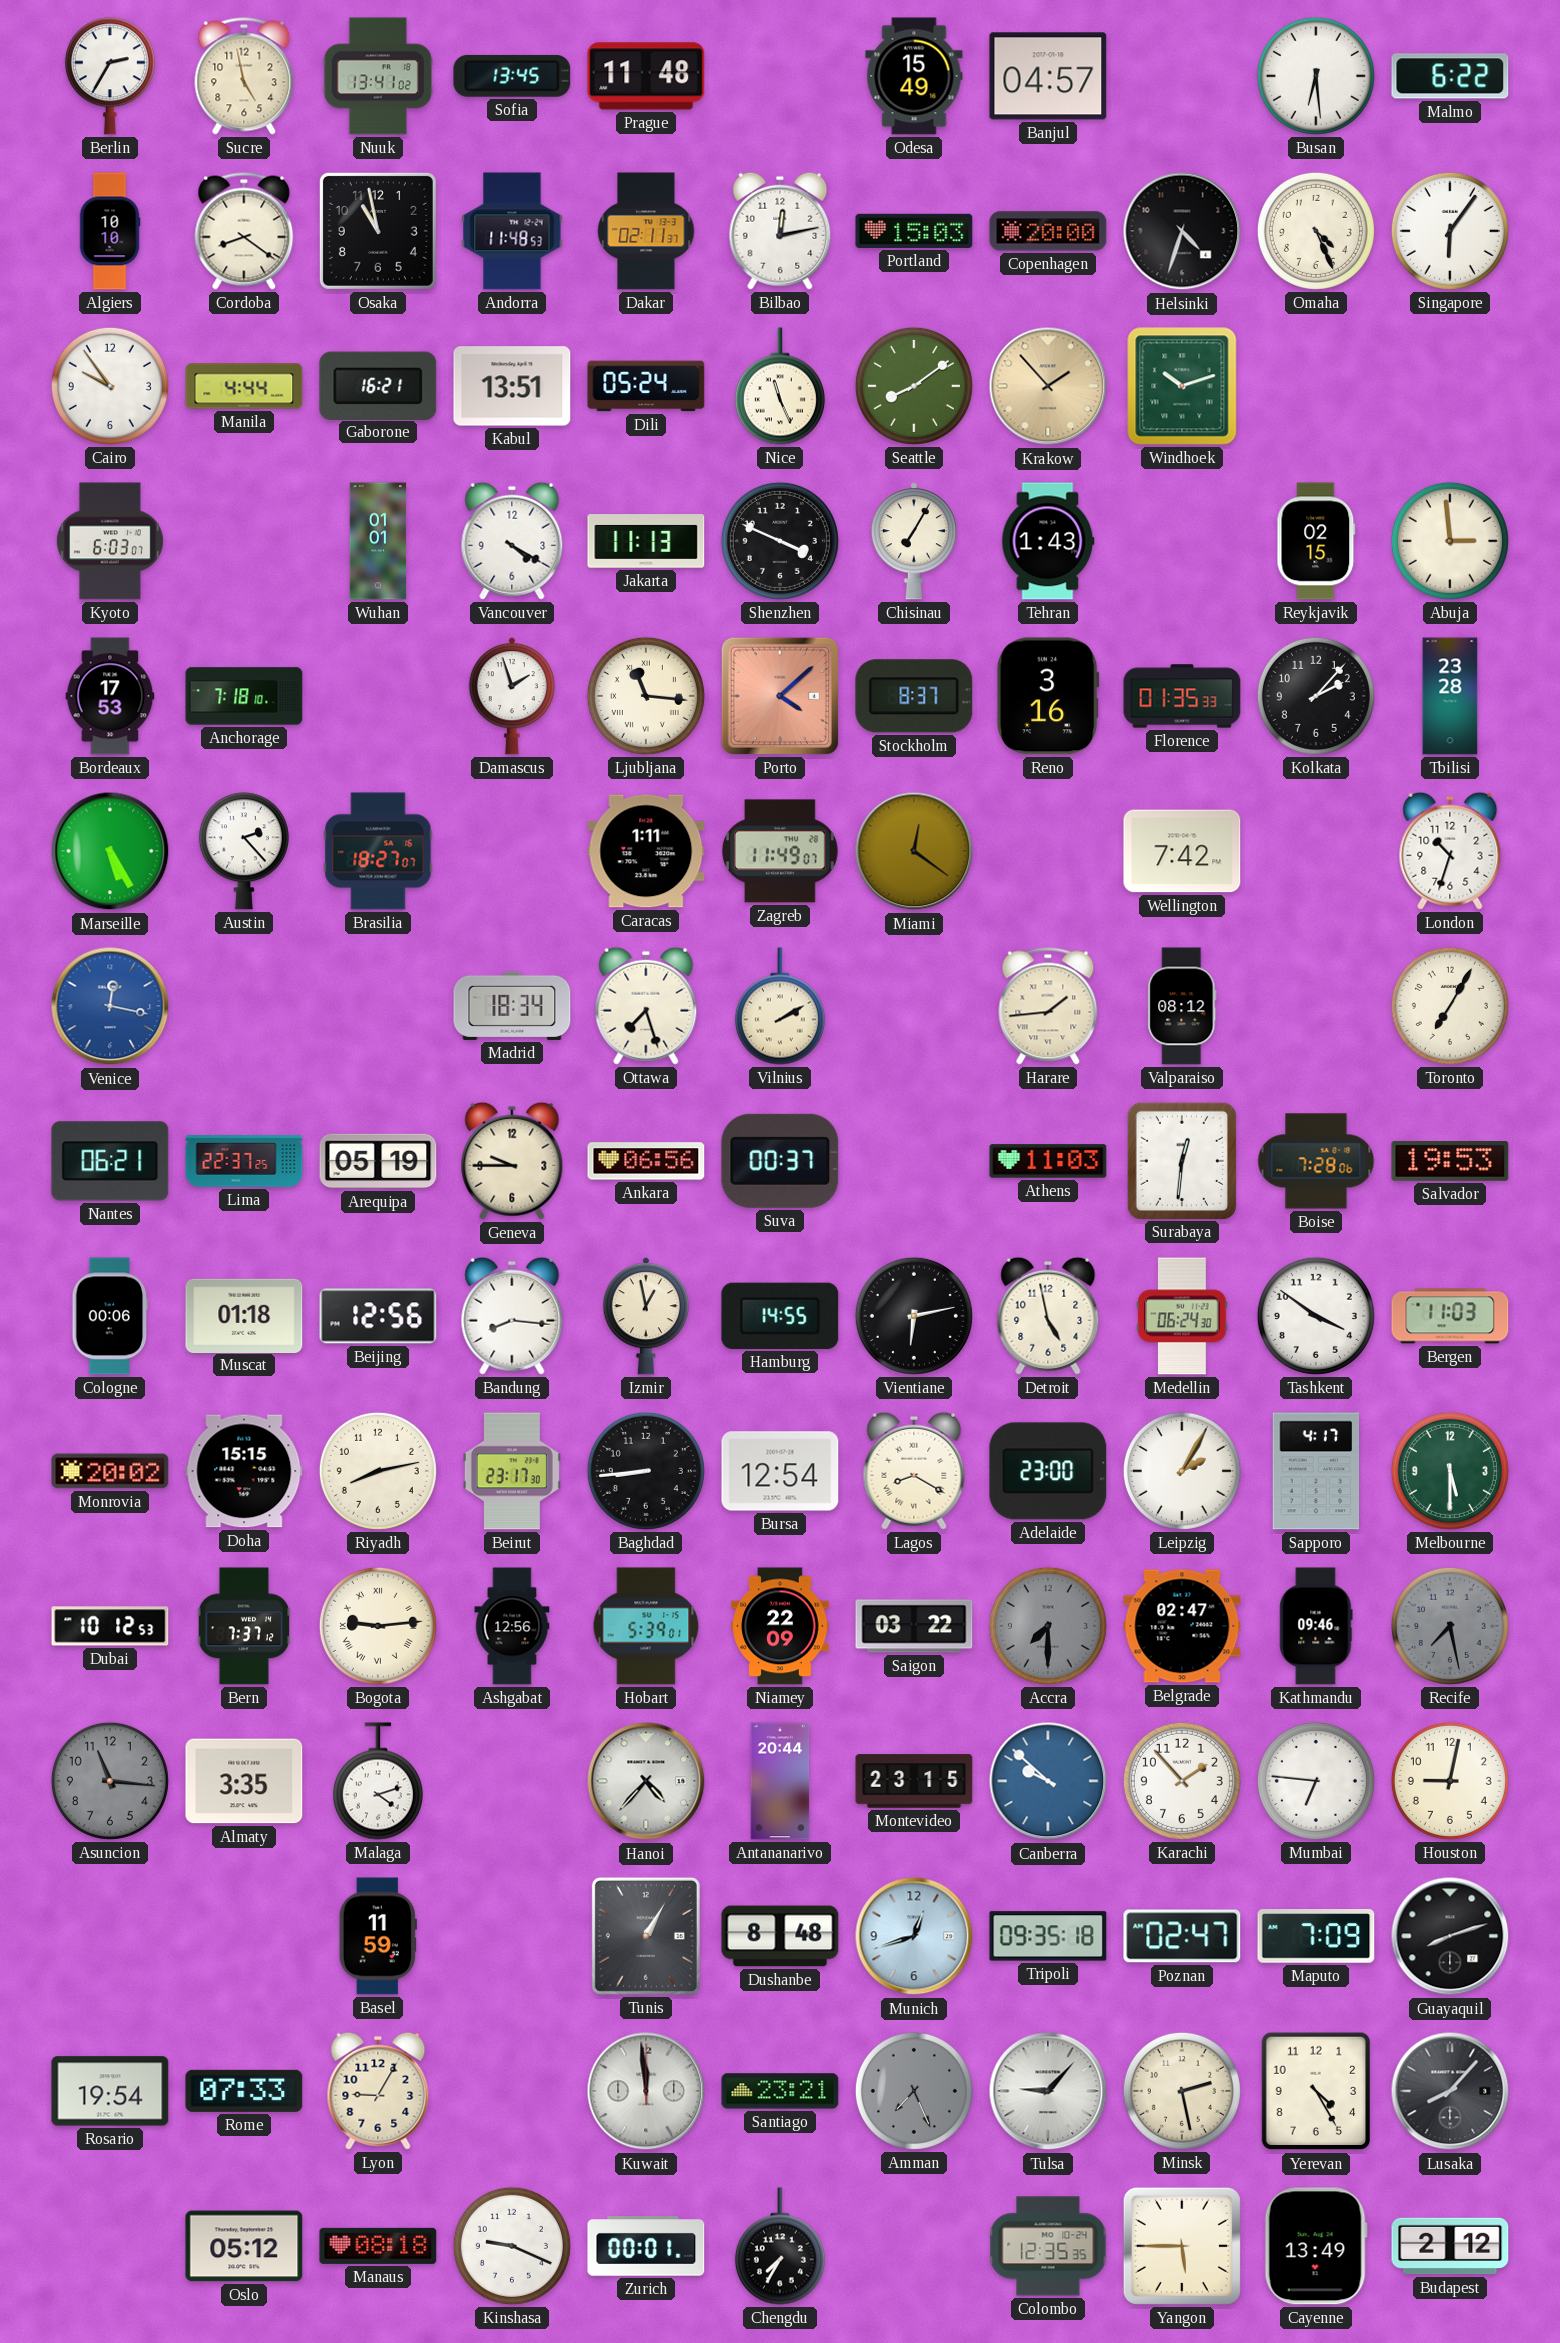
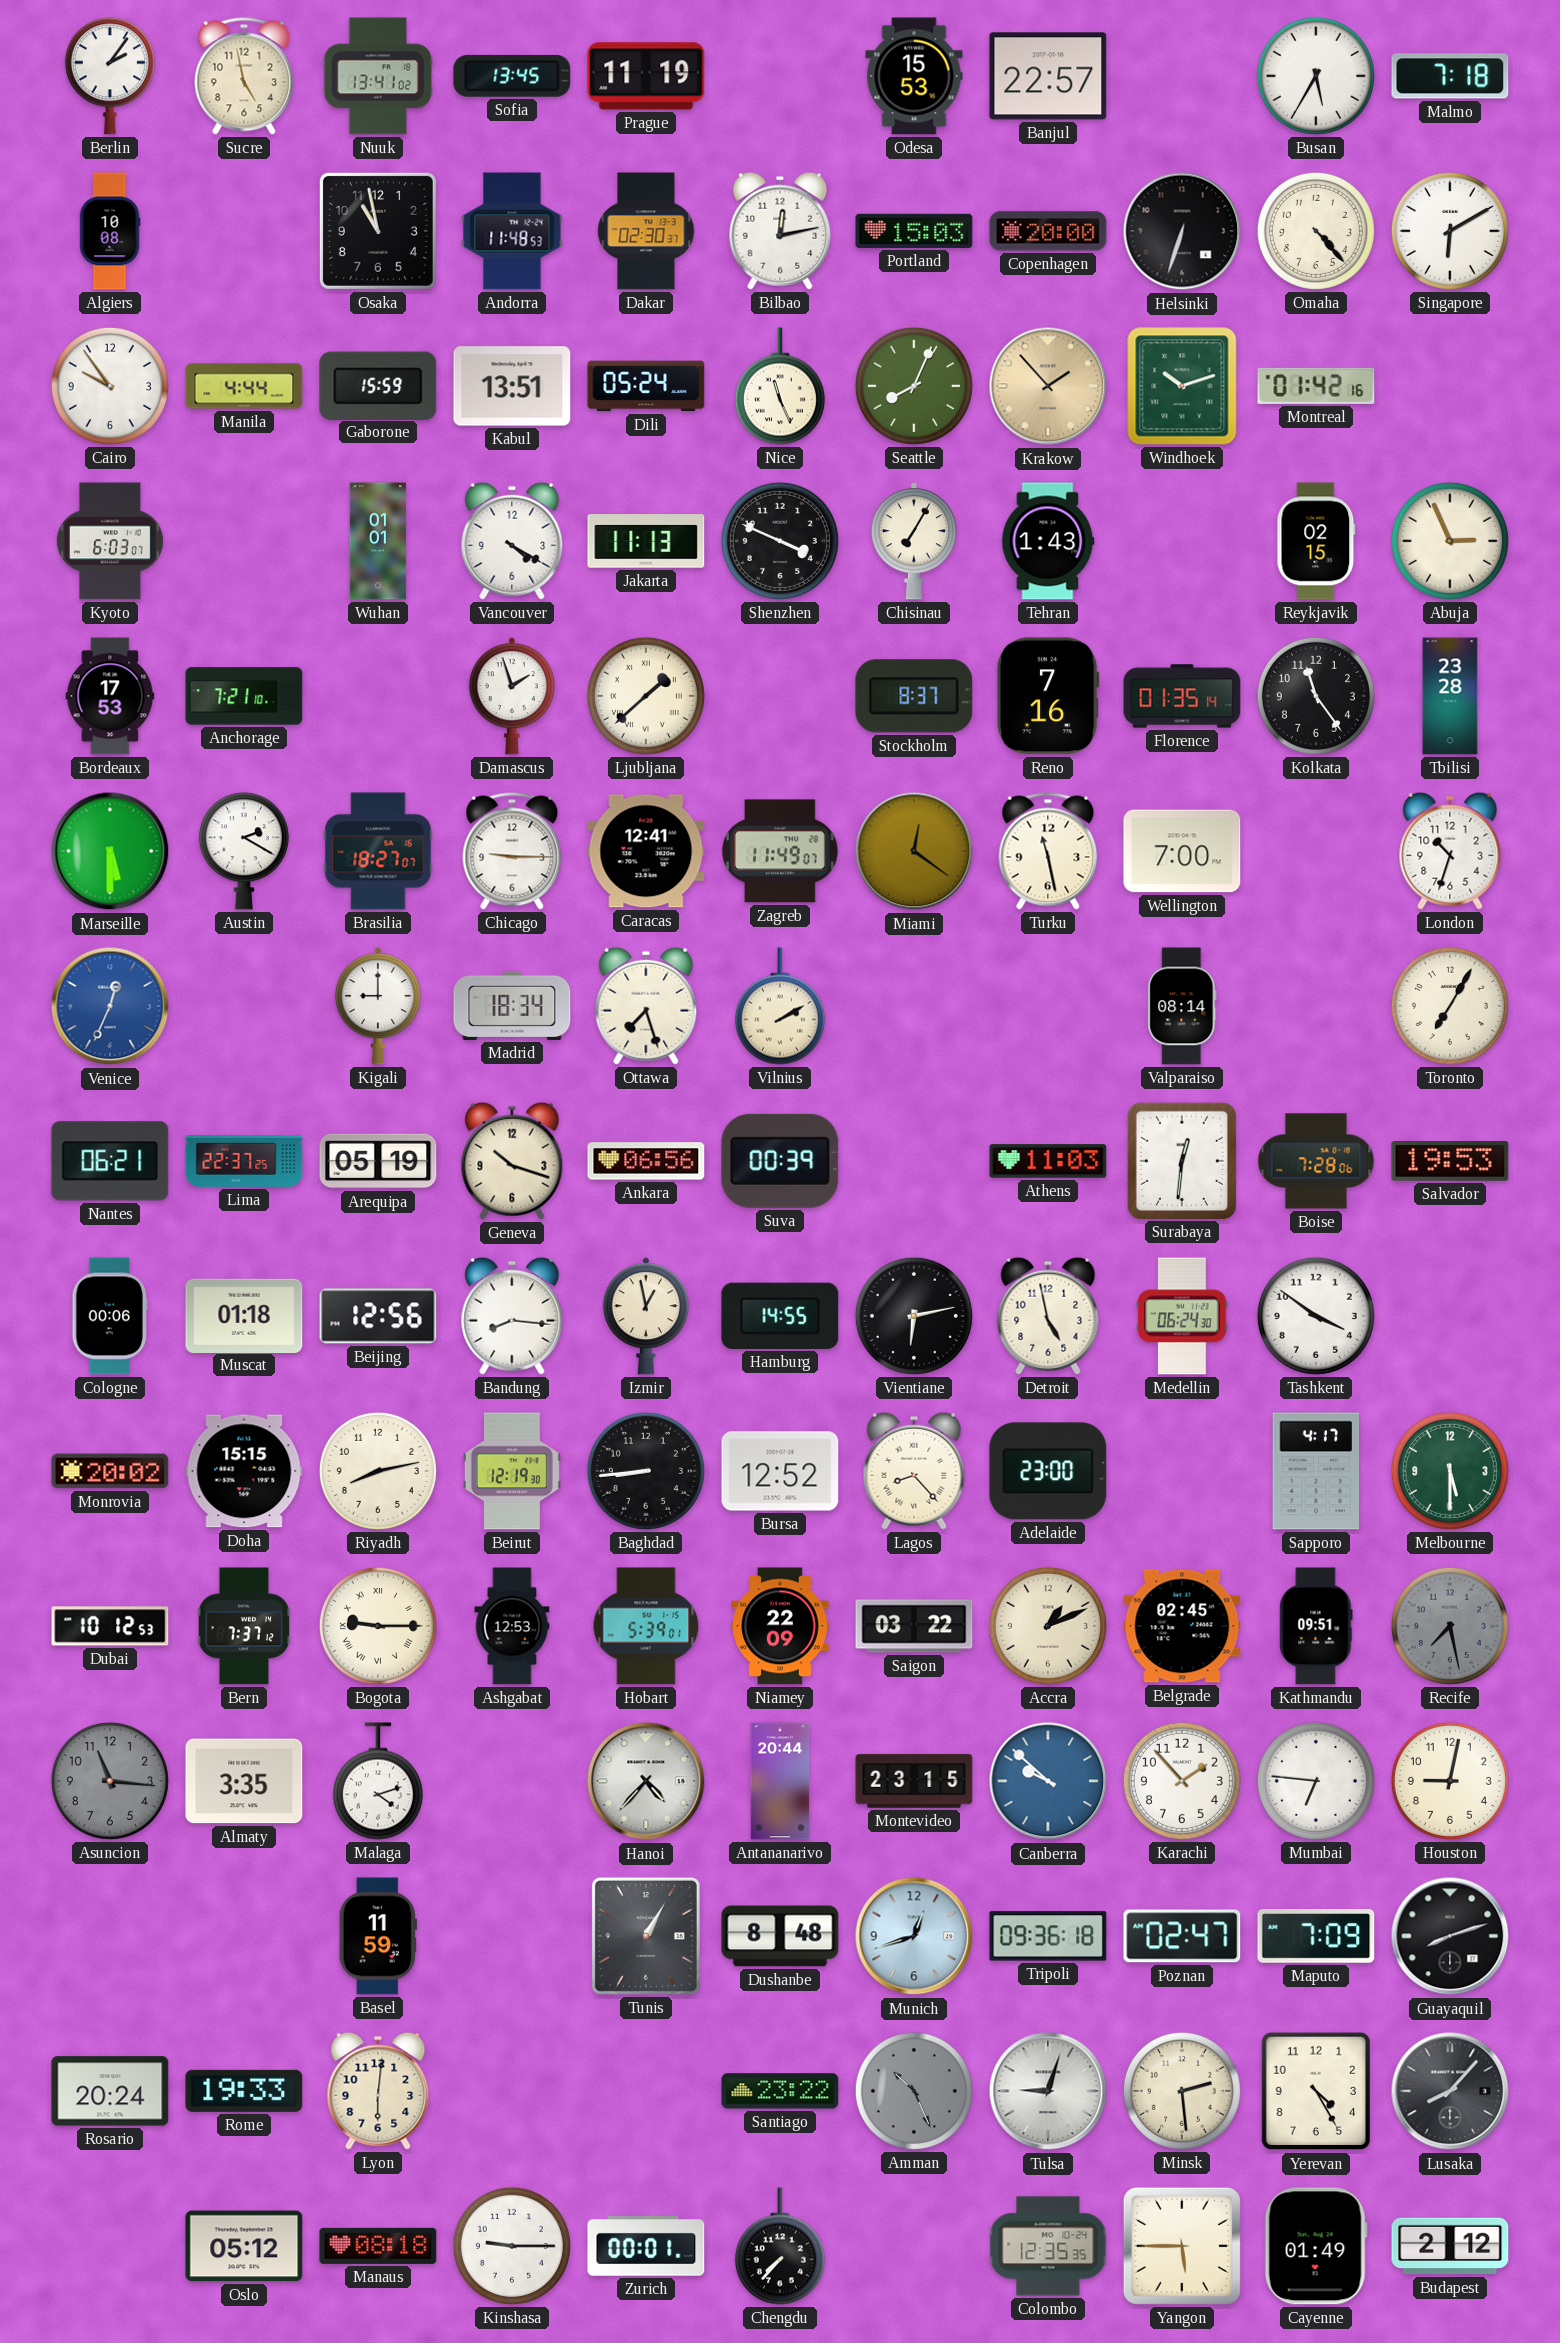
Berlin: 2:35 -> 2:06 (110, 76)
Prague: 11:48 -> 11:19 (646, 76)
Odesa: 15:49 -> 15:53 (914, 76)
Banjul: 04:57 -> 22:57 (1048, 76)
Busan: 6:29 -> 5:35 (1316, 76)
Malmo: 6:22 -> 7:18 (1450, 76)
Algiers: 10:10 -> 10:08 (110, 231)
Cordoba: 8:21 -> none (244, 231)
Dakar: 02:11 -> 02:30 (646, 231)
Helsinki: 4:33 -> 6:33 (1182, 231)
Omaha: 4:26 -> 4:23 (1316, 231)
Singapore: 6:06 -> 6:10 (1450, 231)
Gaborone: 16:21 -> 15:59 (378, 385)
Seattle: 8:09 -> 8:04 (914, 386)
Montreal: none -> 01:42 (1316, 386)
Abuja: 2:59 -> 2:56 (1450, 541)
Anchorage: 7:18 -> 7:21 (244, 696)
Ljubljana: 11:16 -> 1:38 (646, 696)
Porto: 4:08 -> none (780, 696)
Reno: 3:16 -> 7:16 (1048, 696)
Florence: 01:35:33 -> 01:35:14 (1182, 696)
Kolkata: 2:07 -> 11:24 (1316, 696)
Marseille: 5:25 -> 5:30 (110, 851)
Austin: 2:23 -> 2:20 (244, 851)
Chicago: none -> 9:15 (512, 851)
Caracas: 1:11 -> 12:41 (646, 851)
Turku: none -> 11:28 (1048, 851)
Wellington: 7:42 -> 7:00 (1182, 851)
Venice: 12:17 -> 12:34 (110, 1006)
Kigali: none -> 9:00 (378, 1006)
Harare: 1:44 -> none (1048, 1006)
Valparaiso: 08:12 -> 08:14 (1182, 1006)
Geneva: 9:45 -> 10:18 (512, 1161)
Suva: 00:37 -> 00:39 (780, 1161)
Bergen: 11:03 -> none (1450, 1316)
Beirut: 23:17 -> 12:19 (512, 1471)
Bursa: 12:54 -> 12:52 (780, 1471)
Lagos: 8:20 -> 8:23 (914, 1471)
Leipzig: 2:05 -> none (1182, 1471)
Bogota: 9:14 -> 9:15 (378, 1626)
Ashgabat: 12:56 -> 12:53 (512, 1626)
Accra: 7:30 -> 1:11 (1048, 1626)
Accra dial: grey -> cream (1048, 1626)
Belgrade: 02:47 -> 02:45 (1182, 1626)
Kathmandu: 09:46 -> 09:51 (1316, 1626)
Tripoli: 09:35 -> 09:36 (1048, 1936)
Rosario: 19:54 -> 20:24 (110, 2091)
Rome: 07:33 -> 19:33 (244, 2091)
Lyon: 9:05 -> 6:01 (378, 2091)
Kuwait: 11:59 -> none (646, 2091)
Santiago: 23:21 -> 23:22 (780, 2091)
Amman: 7:26 -> 10:26 (914, 2091)
Tulsa: 9:07 -> 9:03 (1048, 2091)
Minsk: 2:28 -> 2:29 (1182, 2091)
Kinshasa: 9:19 -> 9:15 (512, 2246)
Chengdu: 7:35 -> 7:37 (780, 2246)
Cayenne: 13:49 -> 01:49 (1316, 2246)
